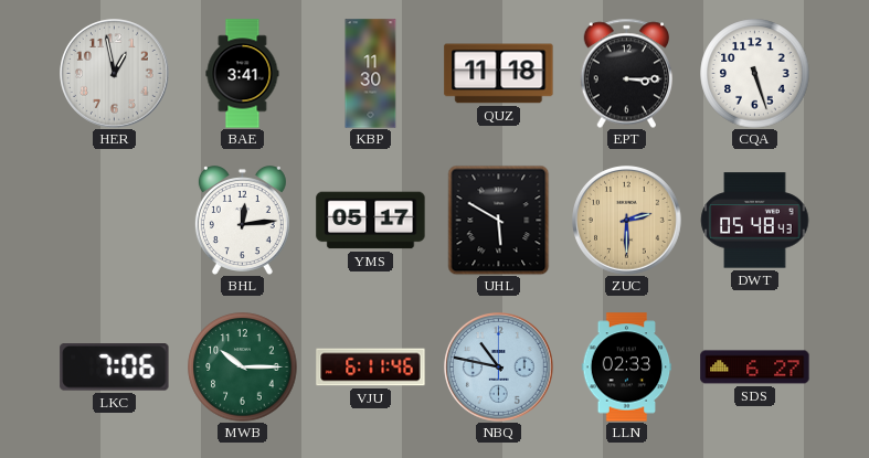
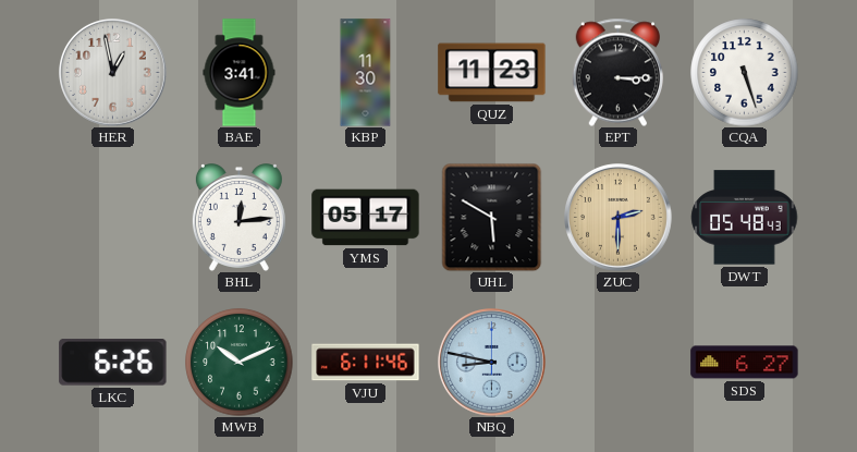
QUZ: 11:18 -> 11:23 (492, 73)
LKC: 7:06 -> 6:26 (113, 363)
MWB: 10:15 -> 10:11 (240, 363)
NBQ: 10:47 -> 8:47 (492, 363)
LLN: 02:33 -> none (627, 368)
